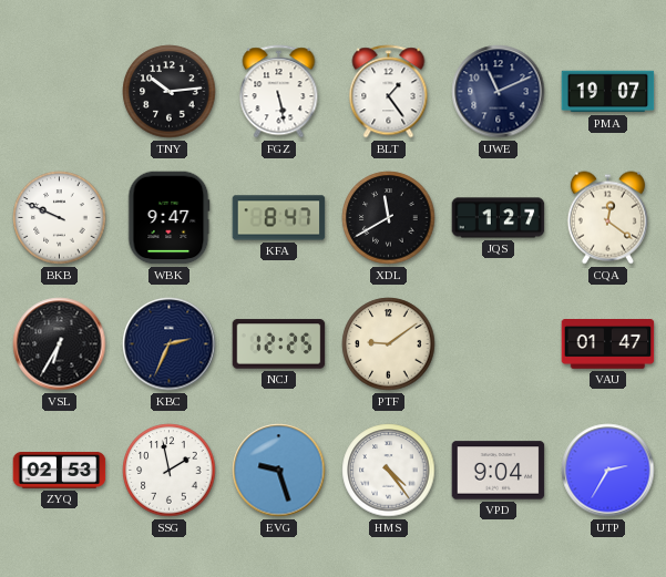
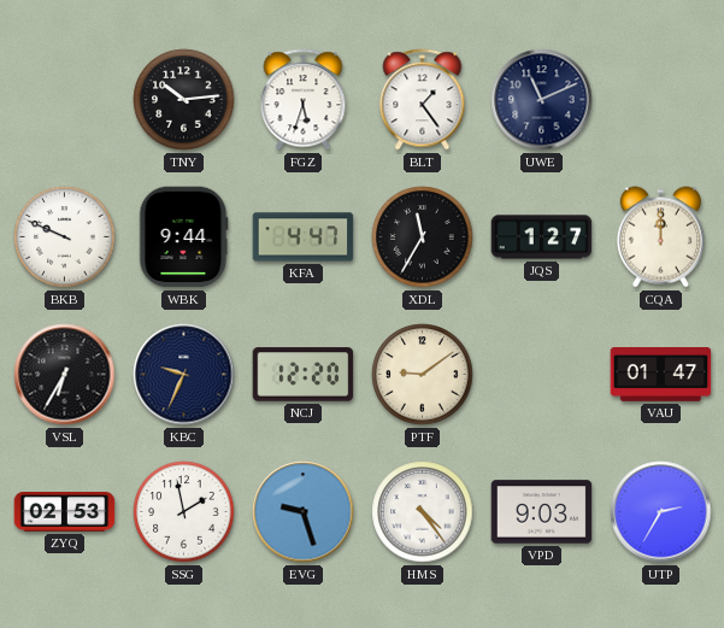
FGZ: 5:28 -> 5:33 (304, 100)
PMA: 19:07 -> none (608, 92)
WBK: 9:47 -> 9:44 (184, 237)
KFA: 8:47 -> 4:47 (304, 237)
XDL: 11:40 -> 11:35 (423, 237)
CQA: 12:21 -> 12:00 (660, 237)
KBC: 2:34 -> 9:34 (184, 375)
NCJ: 12:25 -> 12:20 (304, 375)
VPD: 9:04 -> 9:03 (542, 512)
